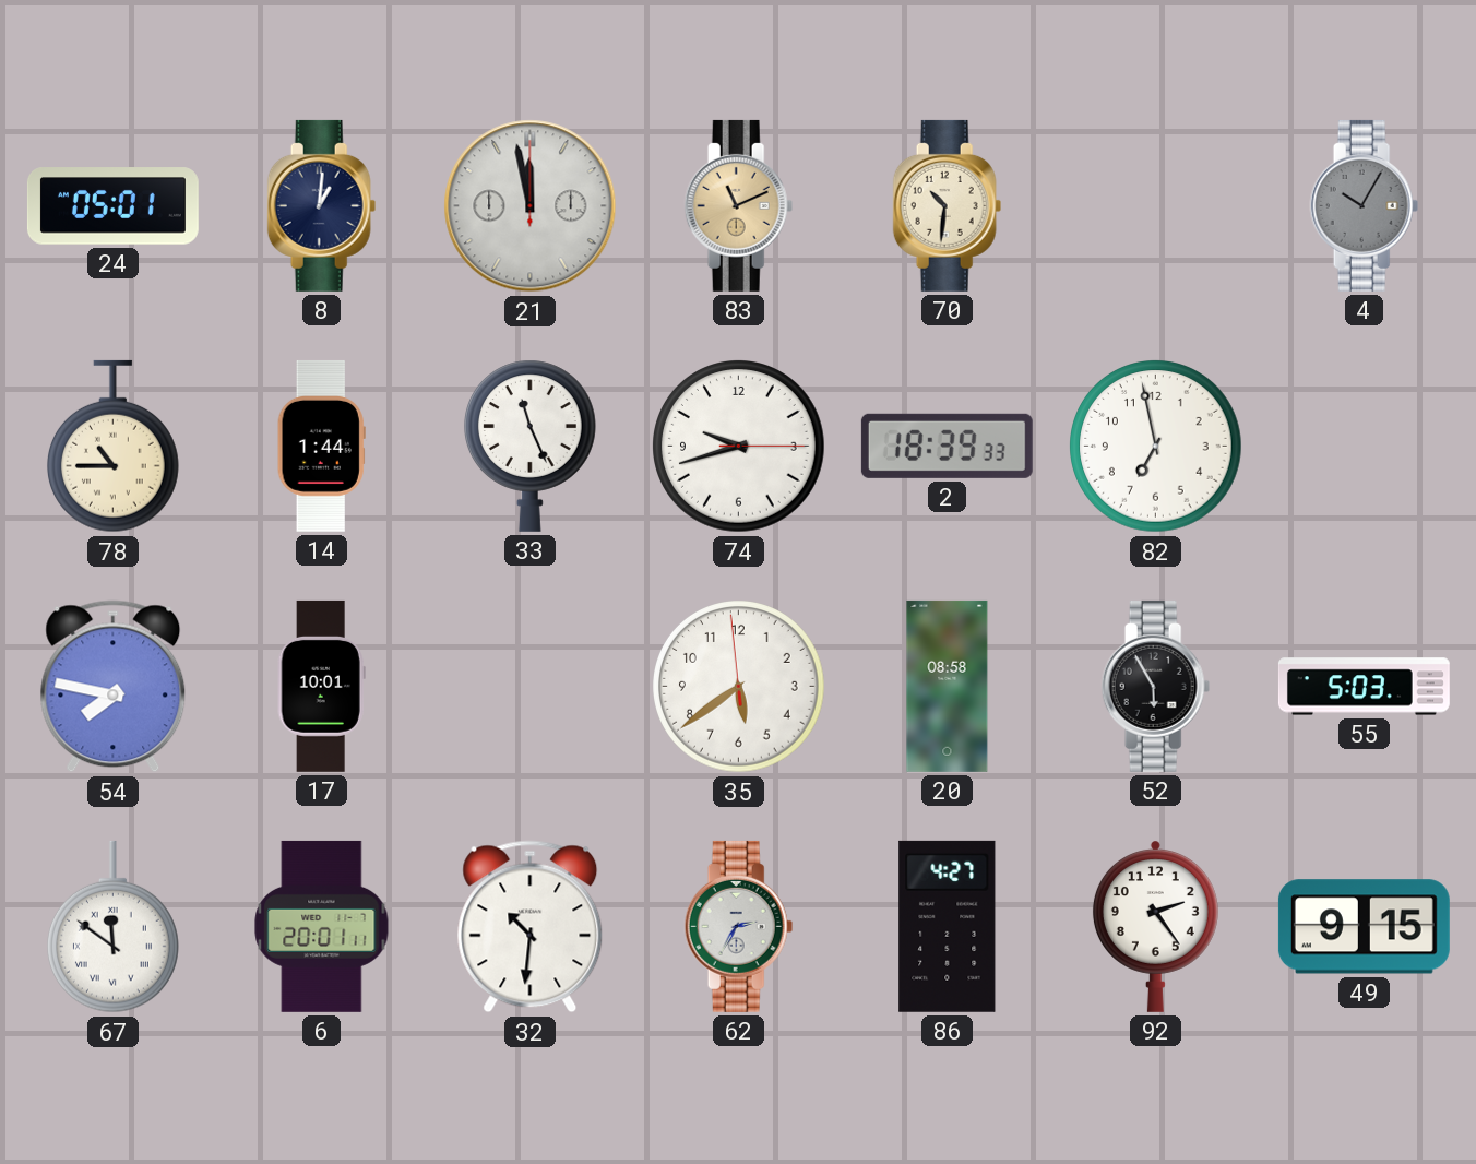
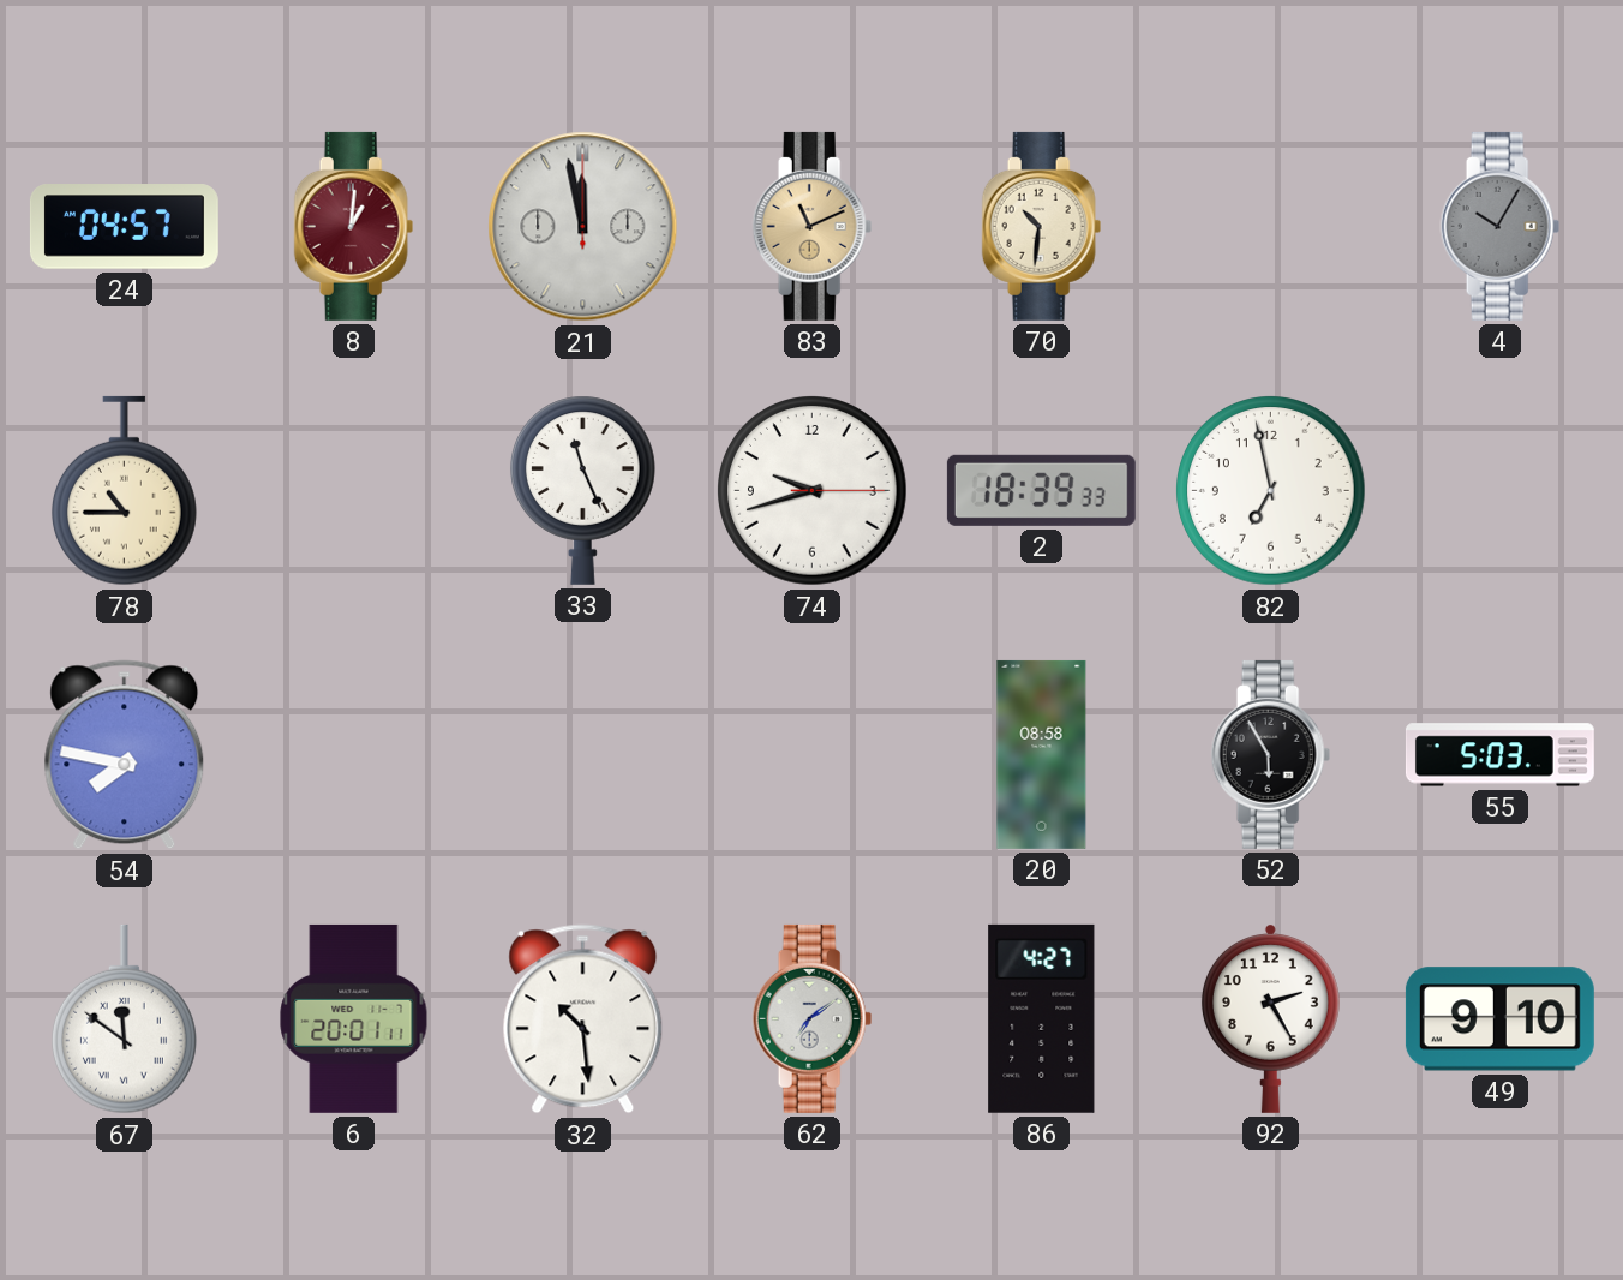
24: 05:01 -> 04:57 (124, 227)
8 dial: navy -> burgundy (354, 226)
14: 1:44 -> none (321, 446)
17: 10:01 -> none (321, 686)
35: 5:38 -> none (739, 687)
32: 10:31 -> 10:29 (583, 1019)
62: 2:35 -> 7:09 (813, 1018)
92: 2:24 -> 2:25 (1270, 1018)
49: 9:15 -> 9:10 (1499, 1019)
